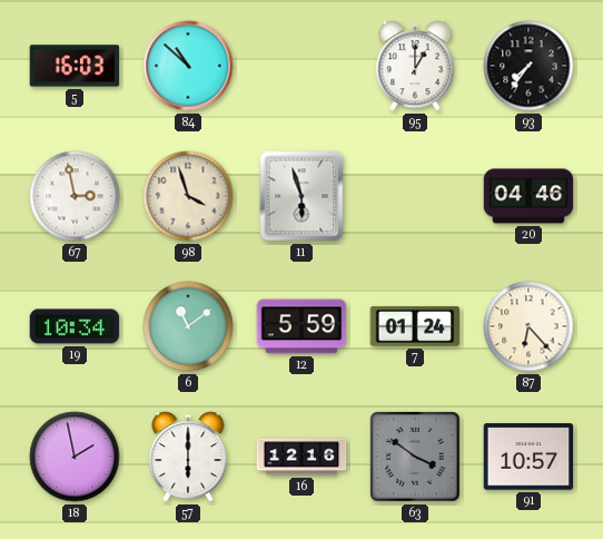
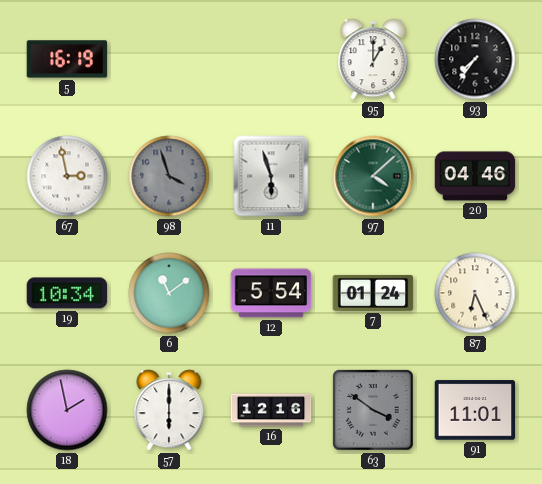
5: 16:03 -> 16:19 (67, 59)
84: 10:52 -> none (188, 66)
98 dial: cream -> grey (169, 176)
97: none -> 4:08 (373, 176)
12: 5:59 -> 5:54 (271, 293)
87: 6:23 -> 6:26 (475, 293)
91: 10:57 -> 11:01 (475, 410)
